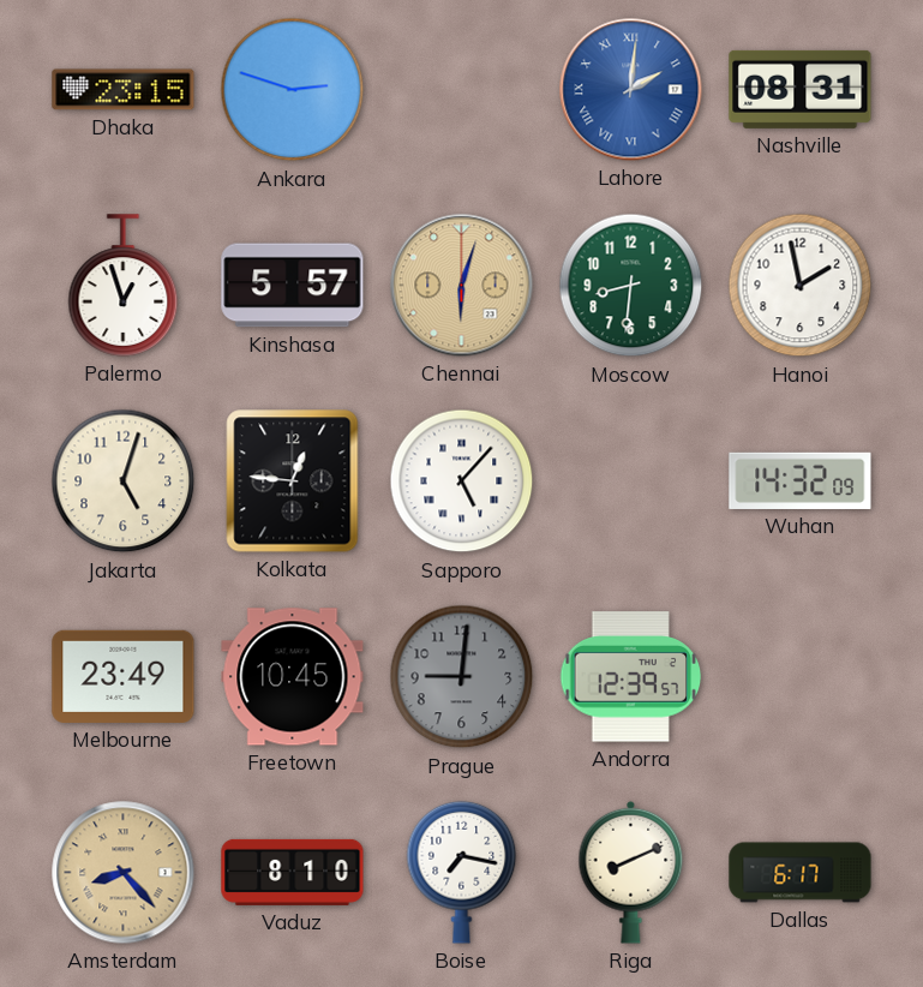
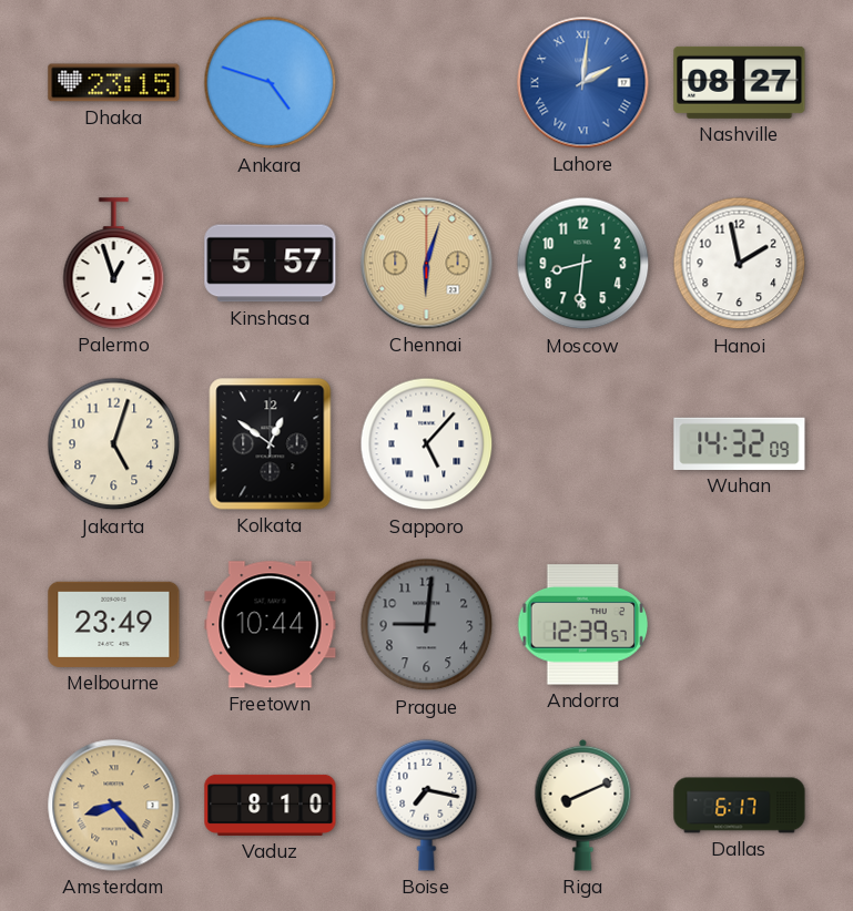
Ankara: 2:48 -> 4:48 (271, 83)
Nashville: 08:31 -> 08:27 (740, 82)
Kolkata: 12:46 -> 12:51 (271, 444)
Freetown: 10:45 -> 10:44 (271, 625)
